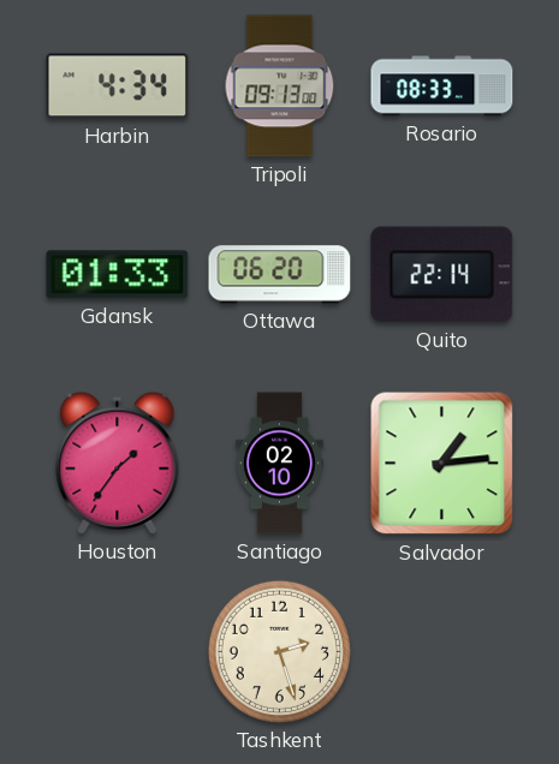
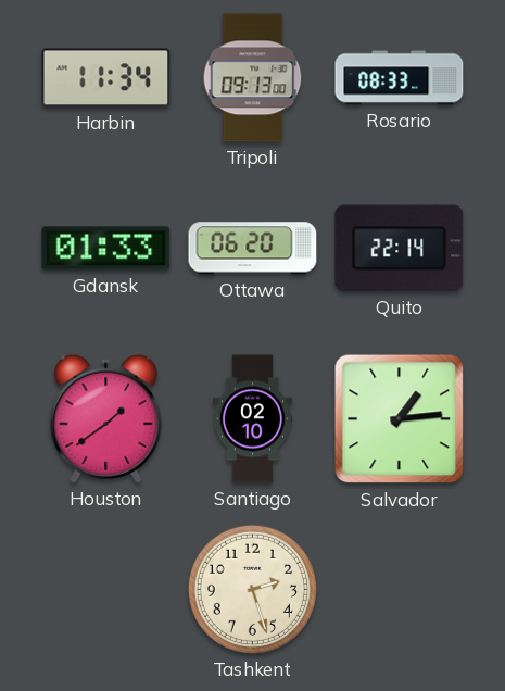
Harbin: 4:34 -> 11:34 (106, 78)
Houston: 1:36 -> 1:39 (106, 418)
